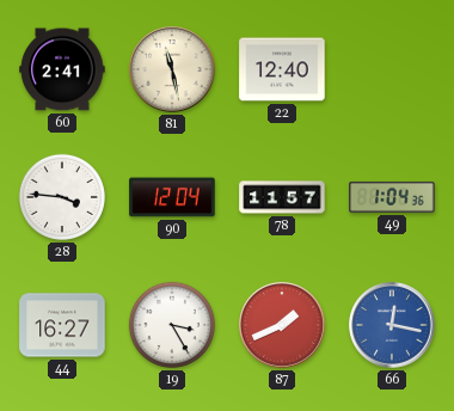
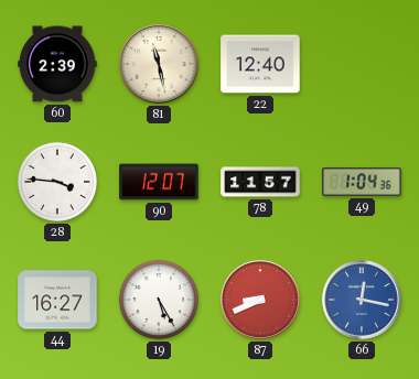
60: 2:41 -> 2:39 (57, 64)
90: 12:04 -> 12:07 (159, 182)
19: 3:25 -> 5:25 (159, 300)
87: 1:41 -> 8:41 (260, 300)
